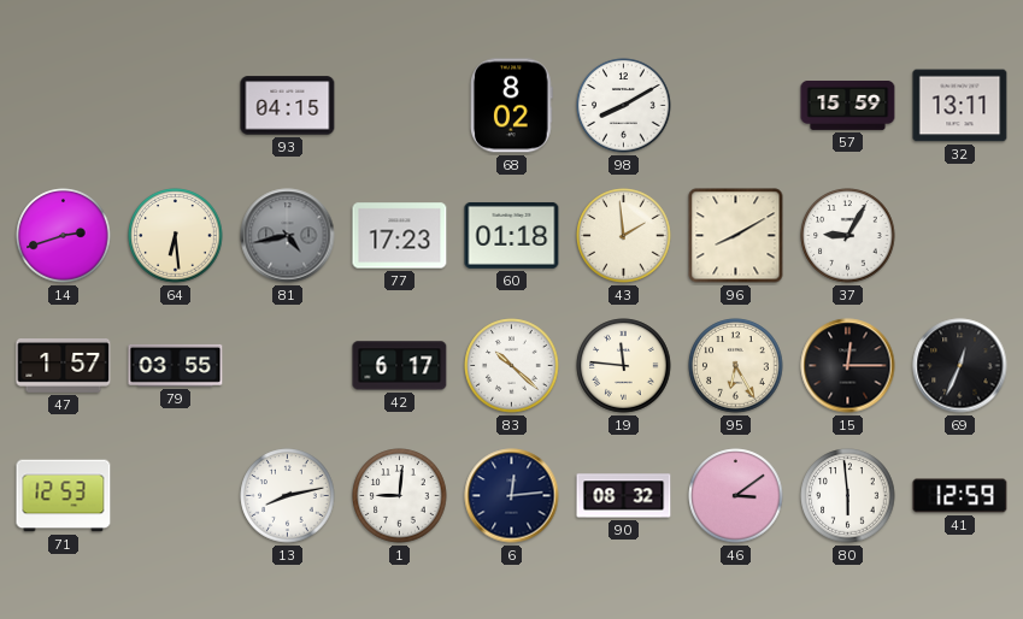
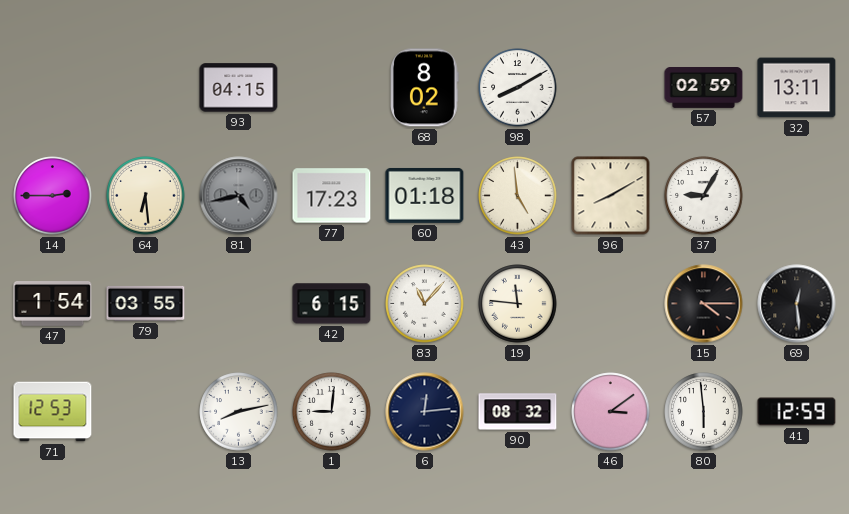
57: 15:59 -> 02:59 (704, 88)
14: 2:42 -> 2:45 (53, 196)
43: 1:59 -> 4:59 (518, 196)
47: 1:57 -> 1:54 (53, 304)
42: 6:17 -> 6:15 (332, 304)
83: 10:22 -> 11:07 (425, 304)
95: 6:25 -> none (736, 366)
15: 12:15 -> 4:15 (704, 304)
69: 12:34 -> 12:29 (797, 304)
